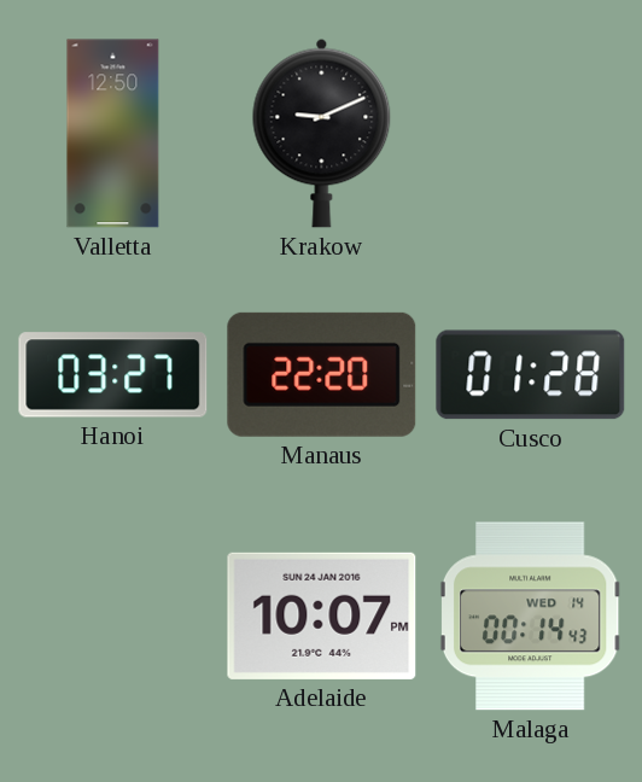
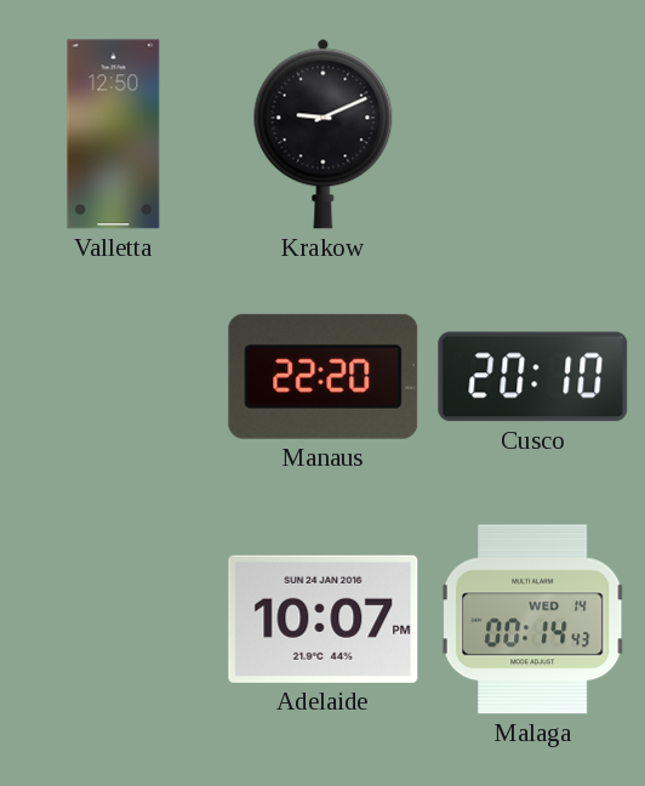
Hanoi: 03:27 -> none (113, 375)
Cusco: 01:28 -> 20:10 (533, 377)
